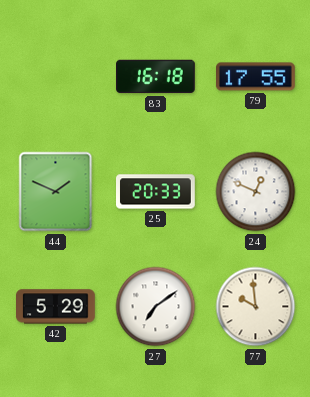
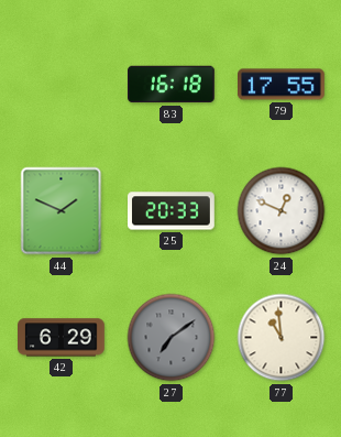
42: 5:29 -> 6:29 (62, 338)
27 dial: white -> grey (172, 338)
77: 9:59 -> 10:59 (282, 338)
